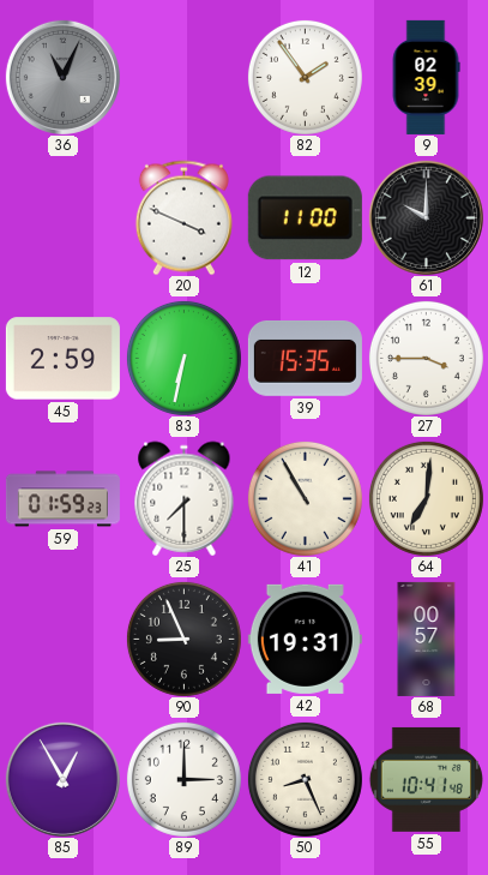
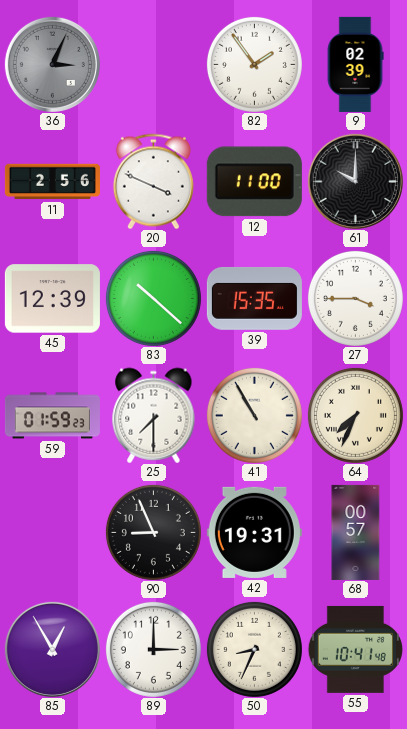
36: 11:04 -> 3:04 (52, 64)
11: none -> 2:56 (52, 182)
45: 2:59 -> 12:39 (52, 299)
83: 6:32 -> 10:22 (153, 298)
64: 7:01 -> 7:34 (355, 415)
50: 8:26 -> 8:34 (254, 649)
